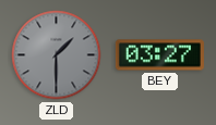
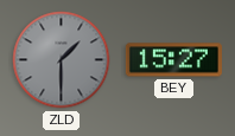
BEY: 03:27 -> 15:27 (173, 60)
